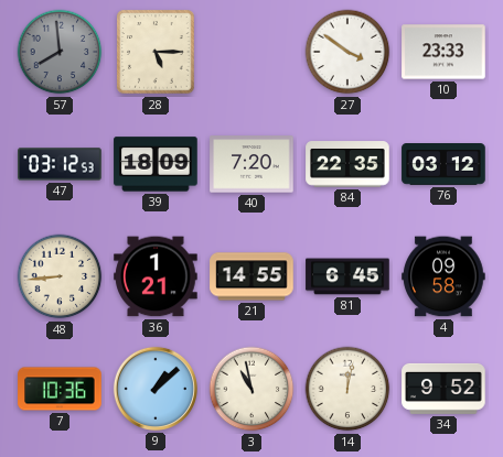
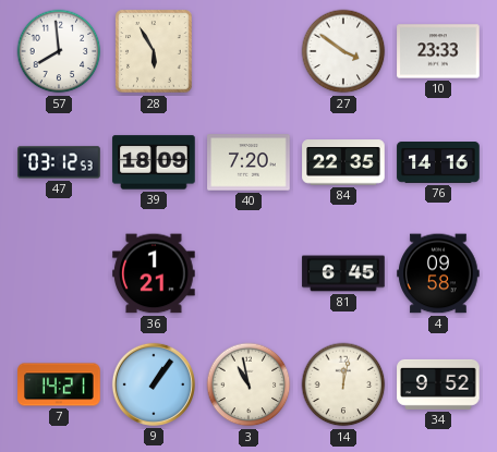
57 dial: grey -> white (59, 51)
28: 5:15 -> 5:55 (154, 51)
76: 03:12 -> 14:16 (438, 163)
48: 8:44 -> none (60, 276)
21: 14:55 -> none (251, 276)
7: 10:36 -> 14:21 (59, 384)
9: 1:08 -> 1:06 (154, 384)
